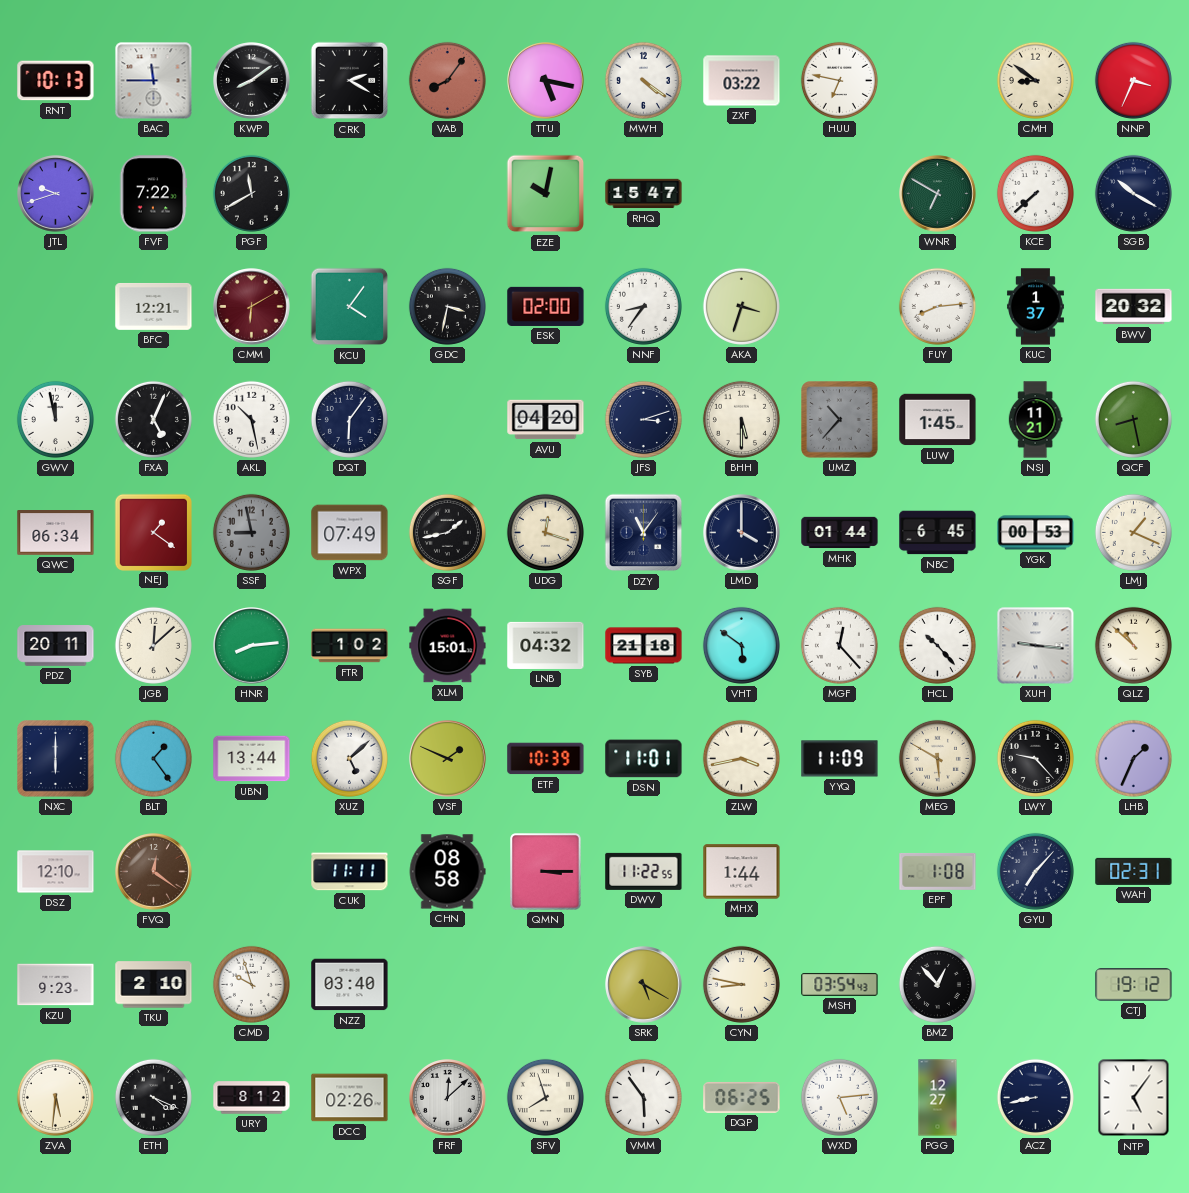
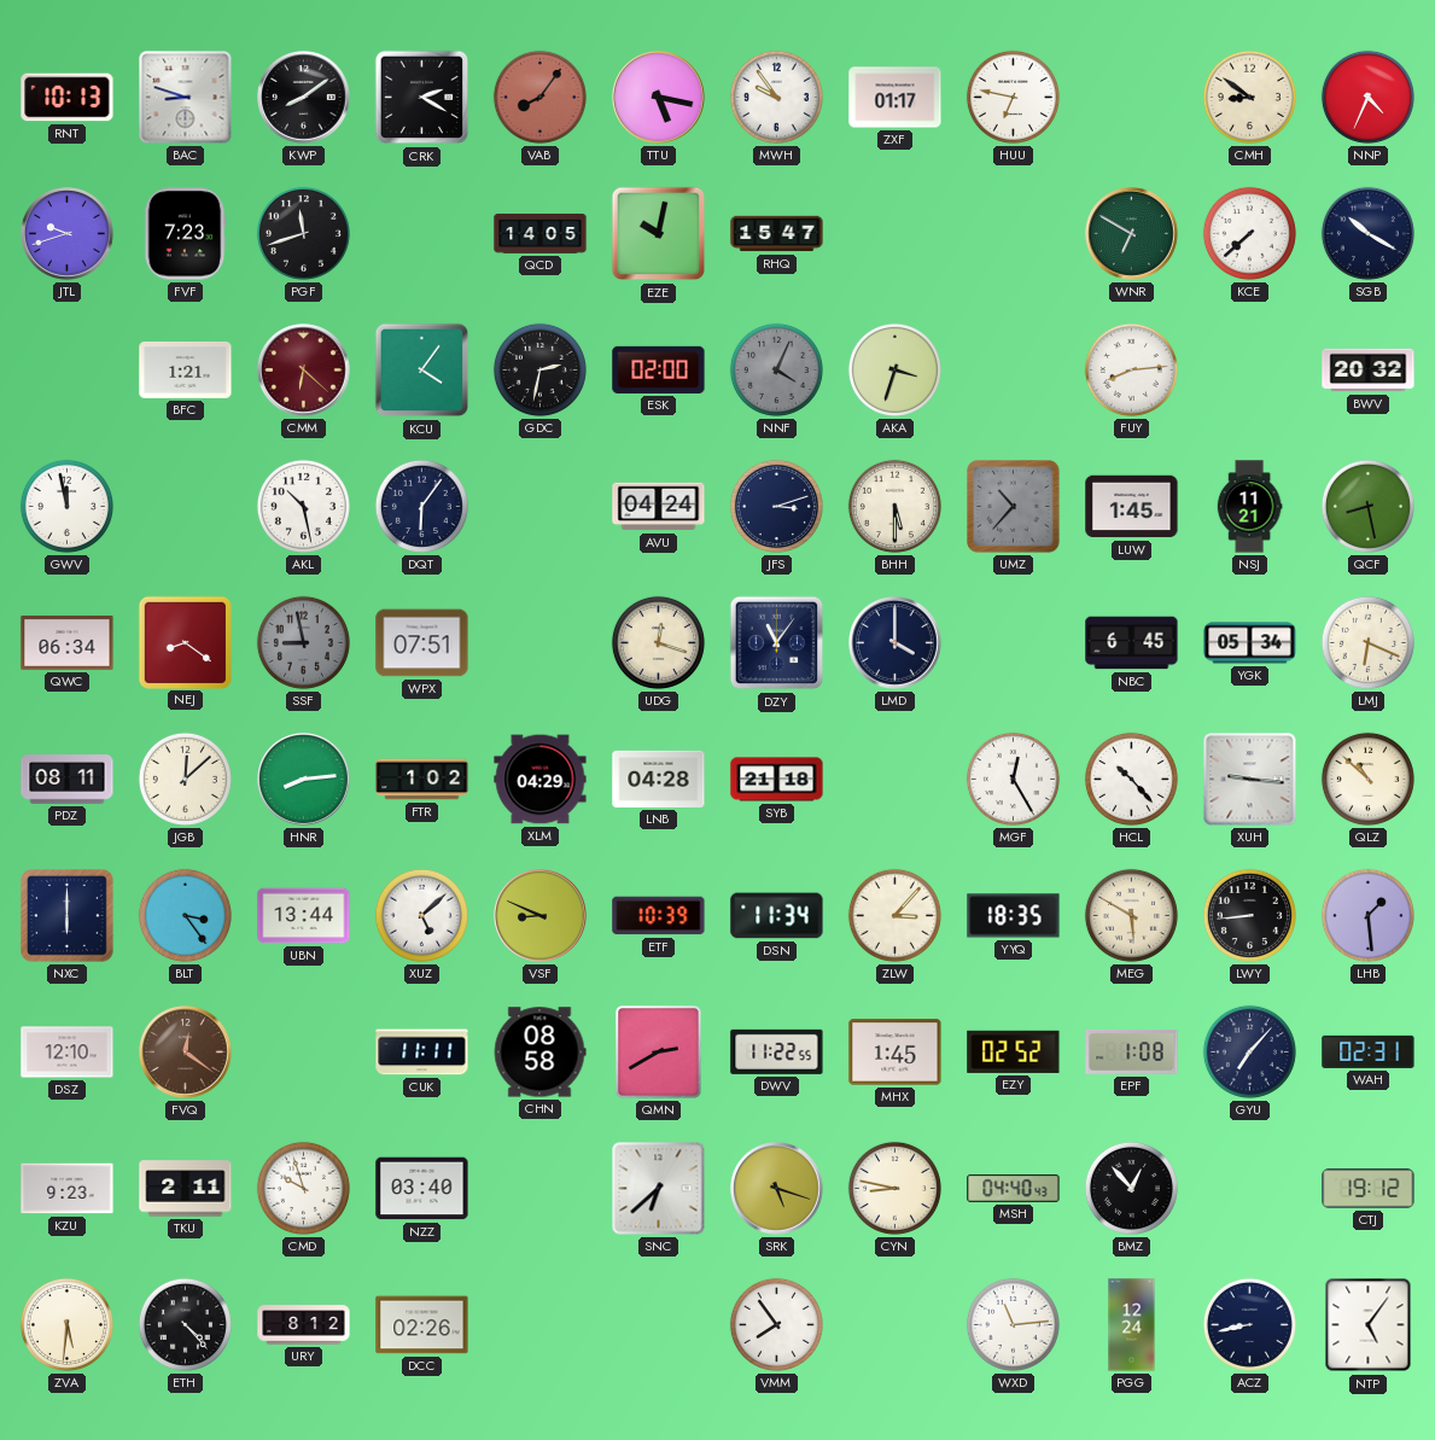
BAC: 11:45 -> 8:48 (186, 98)
MWH: 4:21 -> 9:54 (776, 97)
ZXF: 03:22 -> 01:17 (896, 98)
NNP: 3:34 -> 4:34 (1367, 97)
FVF: 7:22 -> 7:23 (186, 234)
PGF: 11:40 -> 11:42 (303, 233)
QCD: none -> 14:05 (541, 234)
BFC: 12:21 -> 1:21 (186, 369)
CMM: 6:10 -> 6:22 (304, 371)
GDC: 3:32 -> 2:32 (539, 369)
NNF: 8:36 -> 4:04 (776, 369)
NNF dial: white -> grey (776, 369)
KUC: 1:37 -> none (1035, 307)
FXA: 5:04 -> none (153, 419)
AVU: 04:20 -> 04:24 (659, 507)
NEJ: 1:21 -> 8:21 (185, 642)
WPX: 07:49 -> 07:51 (422, 643)
SGF: 1:43 -> none (447, 532)
MHK: 01:44 -> none (840, 533)
YGK: 00:53 -> 05:34 (1250, 643)
LMJ: 1:19 -> 6:19 (1367, 642)
PDZ: 20:11 -> 08:11 (68, 780)
XLM: 15:01 -> 04:29 (541, 780)
LNB: 04:32 -> 04:28 (659, 779)
VHT: 5:51 -> none (741, 645)
MGF: 12:23 -> 12:25 (1013, 779)
BLT: 1:24 -> 3:24 (185, 915)
VSF: 1:49 -> 8:49 (541, 916)
DSN: 11:01 -> 11:34 (777, 916)
ZLW: 3:43 -> 3:07 (894, 915)
YYQ: 11:09 -> 18:35 (1014, 916)
LWY: 9:23 -> 8:44 (1249, 915)
LHB: 1:34 -> 1:29 (1367, 915)
QMN: 3:15 -> 2:40 (659, 1053)
MHX: 1:44 -> 1:45 (896, 1053)
EZY: none -> 02:52 (1014, 1051)
TKU: 2:10 -> 2:11 (186, 1189)
SNC: none -> 6:38 (659, 1189)
SRK: 5:20 -> 5:18 (777, 1189)
MSH: 03:54 -> 04:40 (1014, 1188)
ETH: 4:19 -> 4:23 (185, 1324)
FRF: 12:08 -> none (448, 1098)
SFV: 7:57 -> none (545, 1097)
VMM: 5:54 -> 7:54 (776, 1324)
DQP: 06:25 -> none (742, 1097)
WXD: 5:14 -> 11:14 (1013, 1324)
PGG: 12:27 -> 12:24 (1132, 1325)
